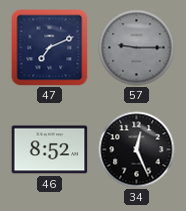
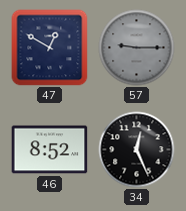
47: 7:11 -> 12:50 (50, 48)
